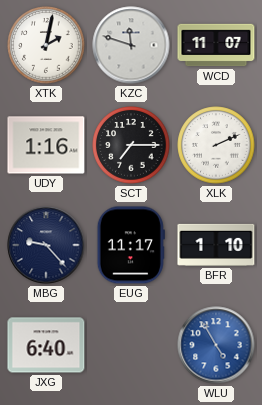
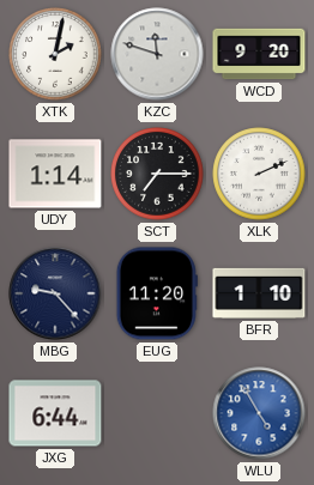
WCD: 11:07 -> 9:20 (259, 54)
UDY: 1:16 -> 1:14 (55, 174)
EUG: 11:17 -> 11:20 (157, 293)
JXG: 6:40 -> 6:44 (55, 413)
